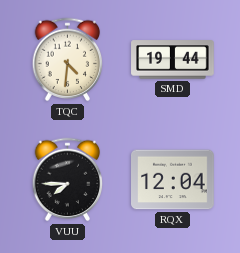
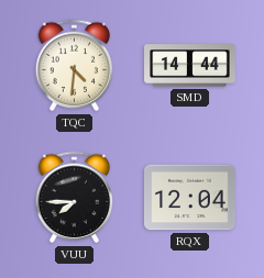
SMD: 19:44 -> 14:44 (190, 66)
